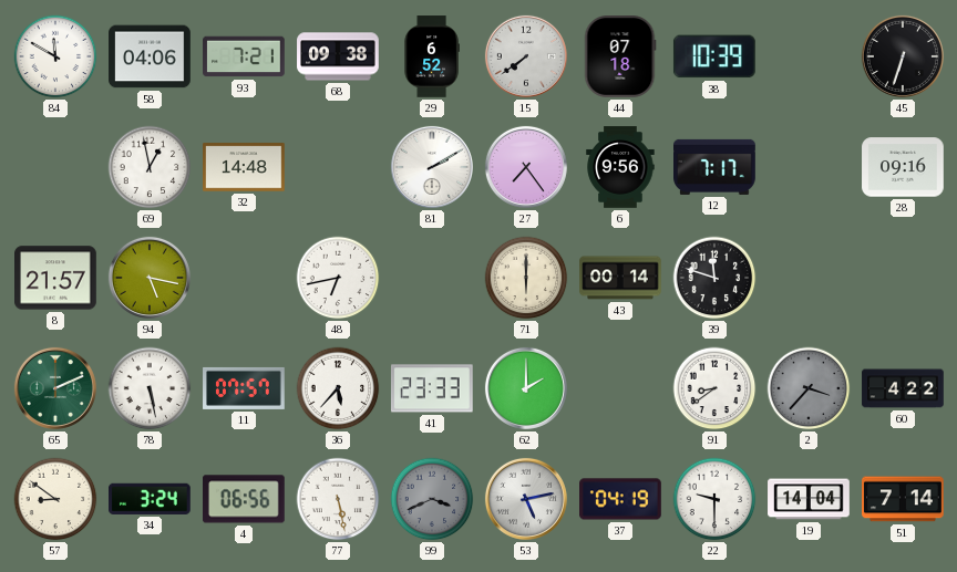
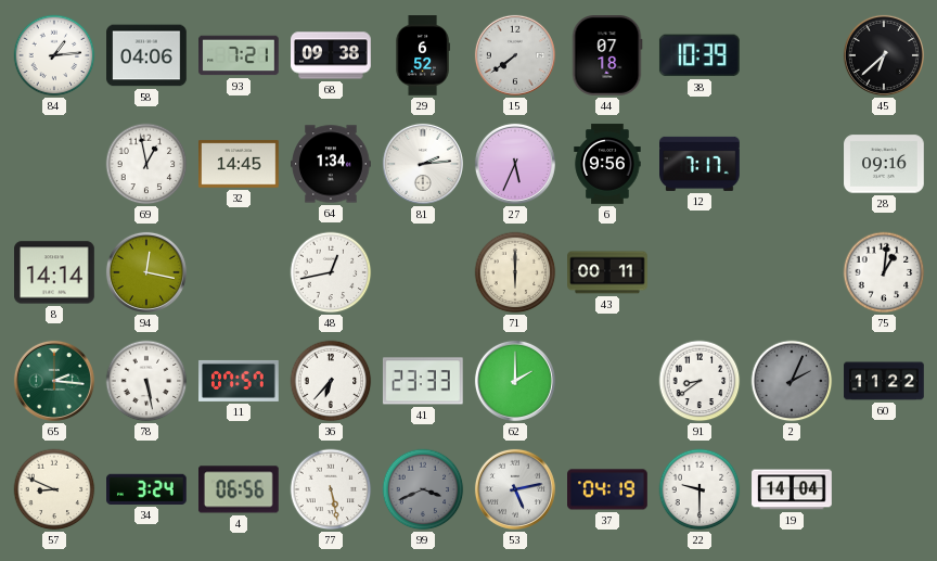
84: 11:50 -> 1:14 (54, 55)
45: 6:33 -> 6:38 (884, 55)
32: 14:48 -> 14:45 (239, 164)
64: none -> 1:34 (331, 164)
81: 2:10 -> 2:14 (423, 164)
27: 7:24 -> 5:34 (515, 164)
8: 21:57 -> 14:14 (54, 272)
94: 5:17 -> 12:17 (146, 272)
48: 6:43 -> 12:43 (331, 272)
43: 00:14 -> 00:11 (607, 272)
39: 11:48 -> none (714, 278)
75: none -> 1:01 (884, 272)
65: 2:11 -> 2:16 (54, 381)
36: 5:37 -> 6:37 (331, 381)
2: 3:37 -> 2:04 (792, 381)
60: 4:22 -> 11:22 (884, 381)
57: 8:51 -> 8:49 (54, 489)
51: 7:14 -> none (904, 499)
